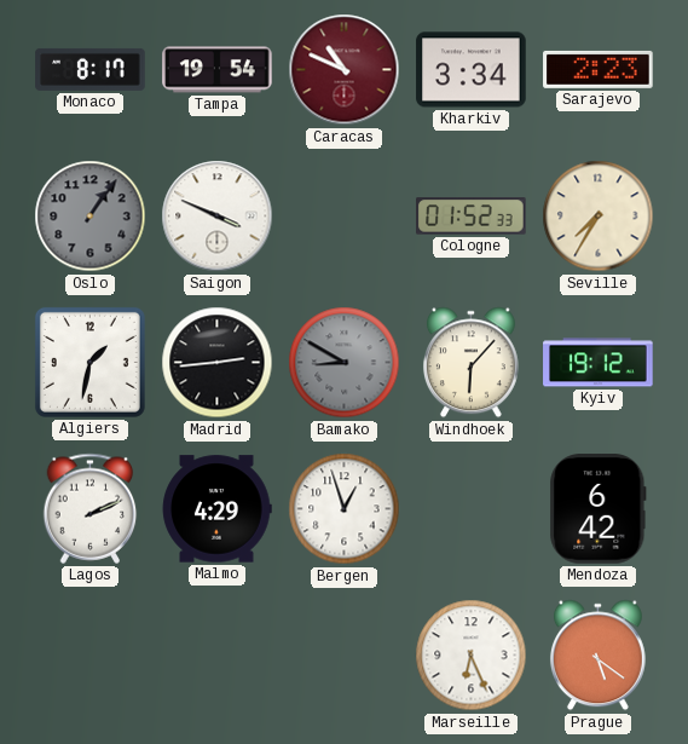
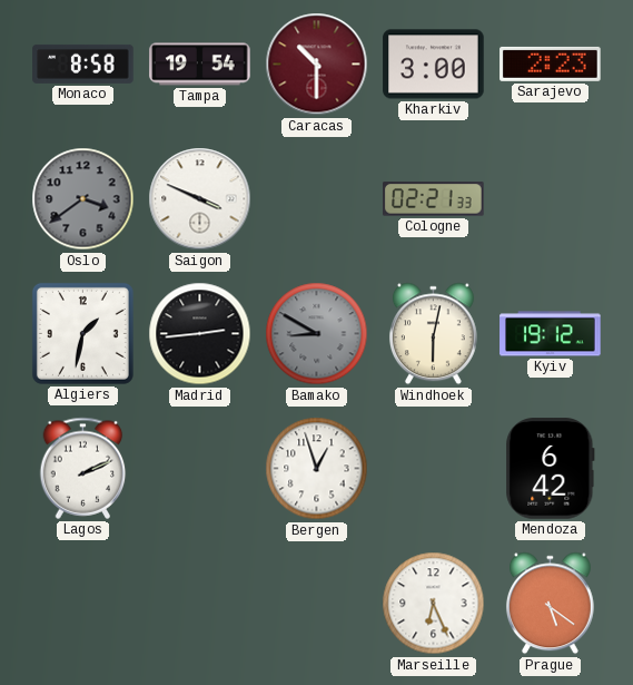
Monaco: 8:17 -> 8:58 (83, 63)
Caracas: 10:49 -> 10:30 (317, 65)
Kharkiv: 3:34 -> 3:00 (434, 65)
Oslo: 1:06 -> 3:39 (83, 199)
Cologne: 01:52 -> 02:21 (434, 199)
Seville: 7:35 -> none (599, 217)
Windhoek: 6:07 -> 6:02 (433, 334)
Malmo: 4:29 -> none (216, 509)
